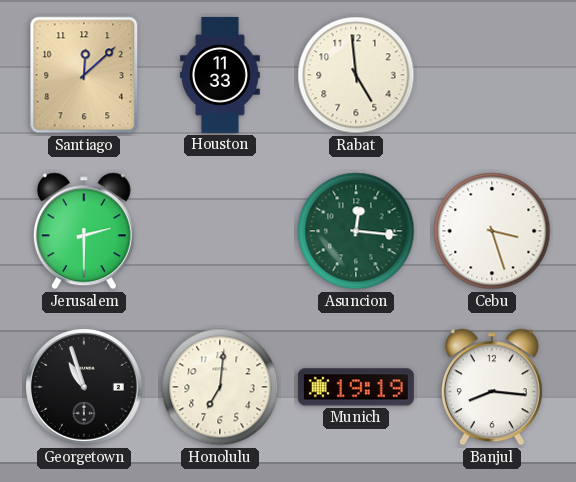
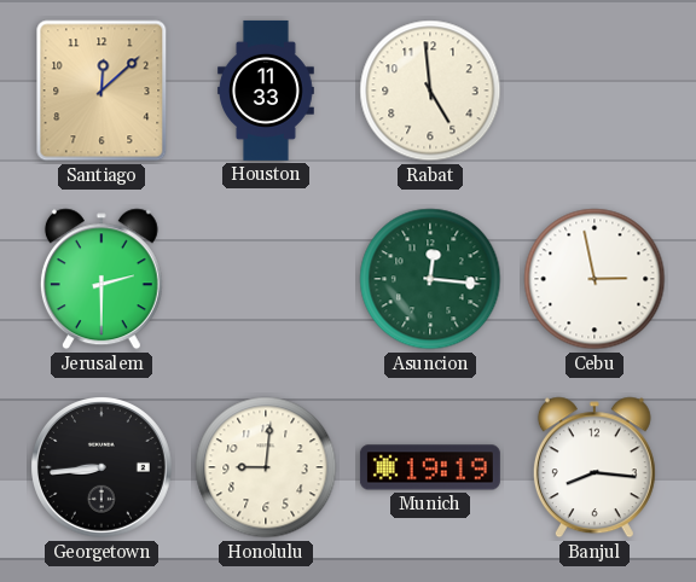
Cebu: 3:27 -> 2:58 (594, 279)
Georgetown: 10:57 -> 8:44 (103, 468)
Honolulu: 7:01 -> 9:01 (266, 467)
